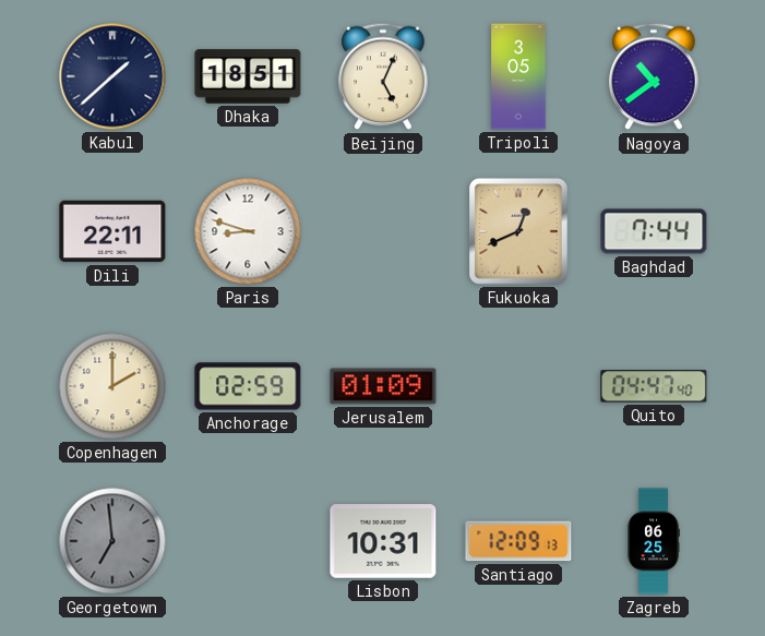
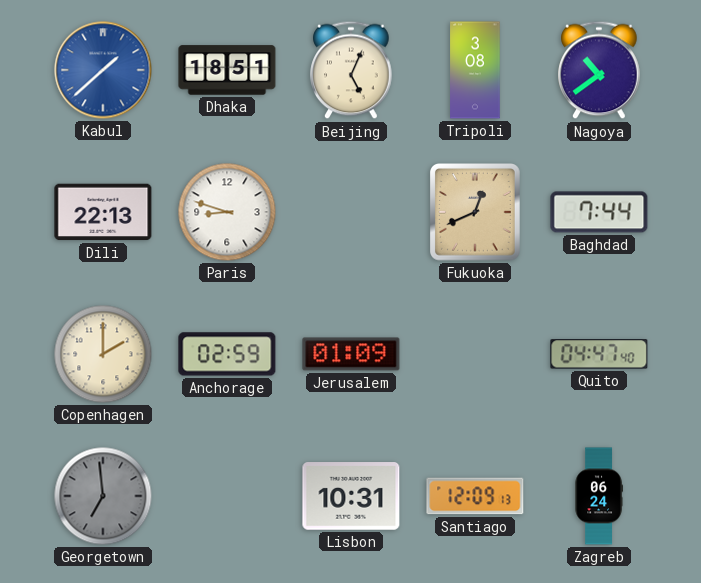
Kabul dial: navy -> blue (103, 70)
Tripoli: 3:05 -> 3:08 (475, 70)
Dili: 22:11 -> 22:13 (103, 212)
Zagreb: 06:25 -> 06:24 (599, 496)
